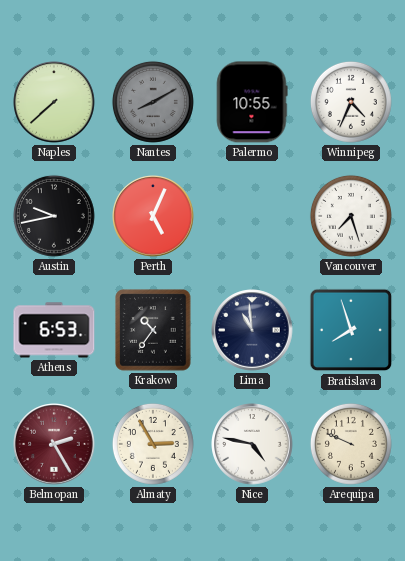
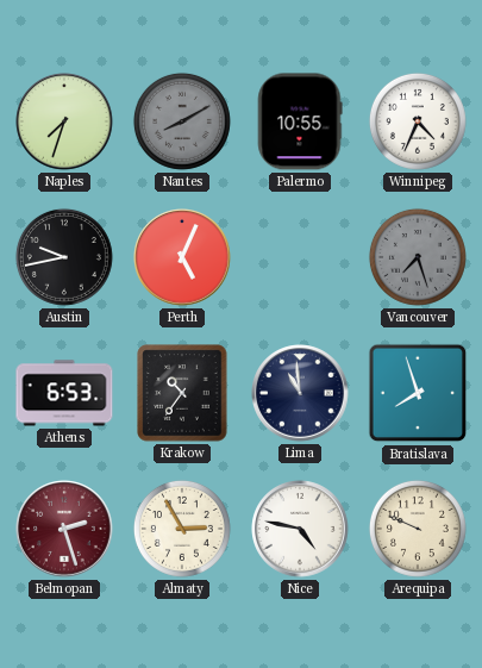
Naples: 7:38 -> 7:33 (64, 121)
Vancouver dial: white -> grey (418, 257)
Belmopan: 2:25 -> 2:27 (64, 529)
